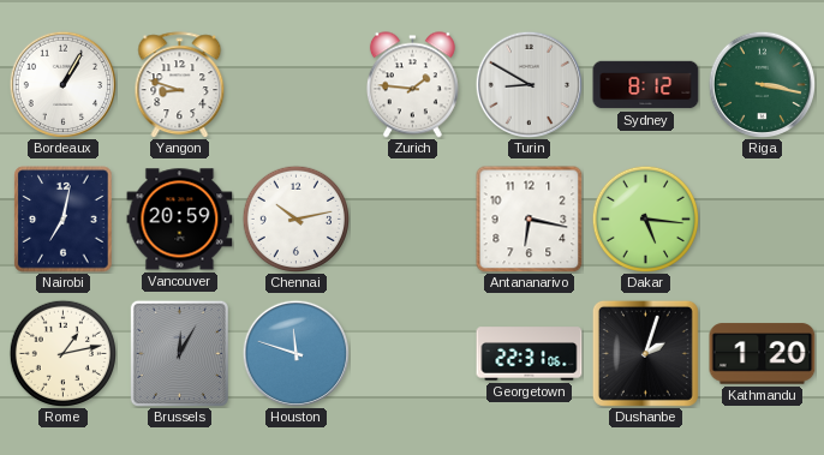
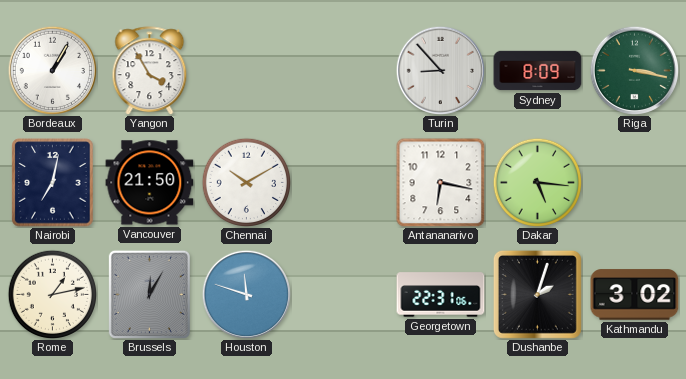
Yangon: 8:48 -> 3:55 (150, 71)
Zurich: 1:46 -> none (412, 85)
Turin: 8:50 -> 8:53 (440, 70)
Sydney: 8:12 -> 8:09 (538, 71)
Vancouver: 20:59 -> 21:50 (150, 183)
Chennai: 10:13 -> 10:10 (246, 182)
Kathmandu: 1:20 -> 3:02 (635, 295)
